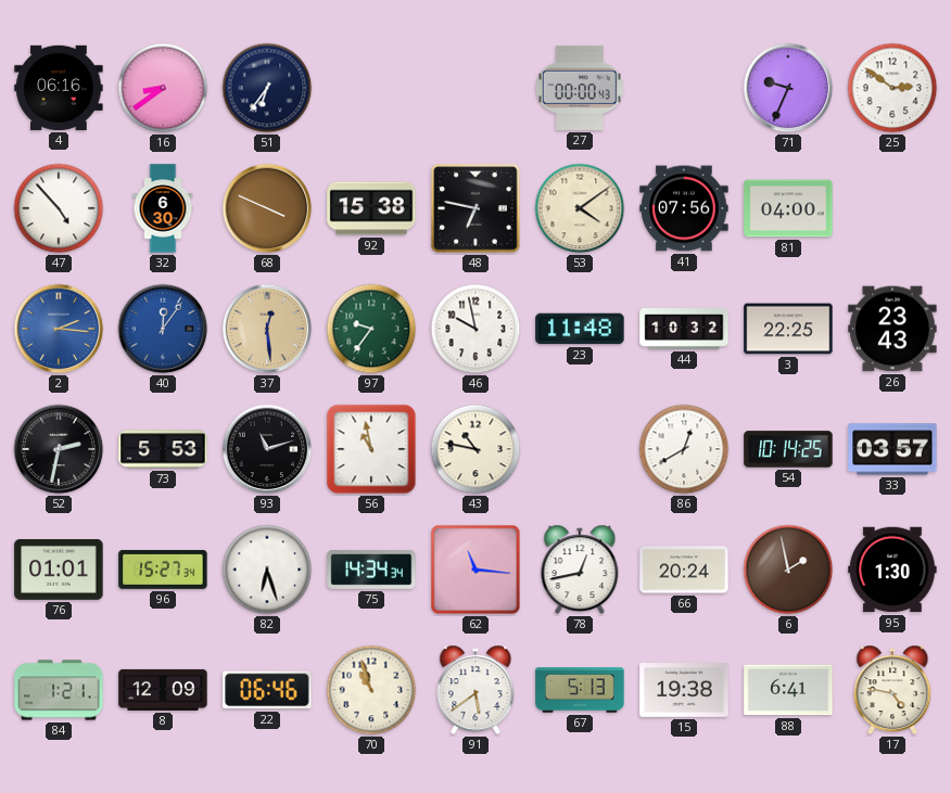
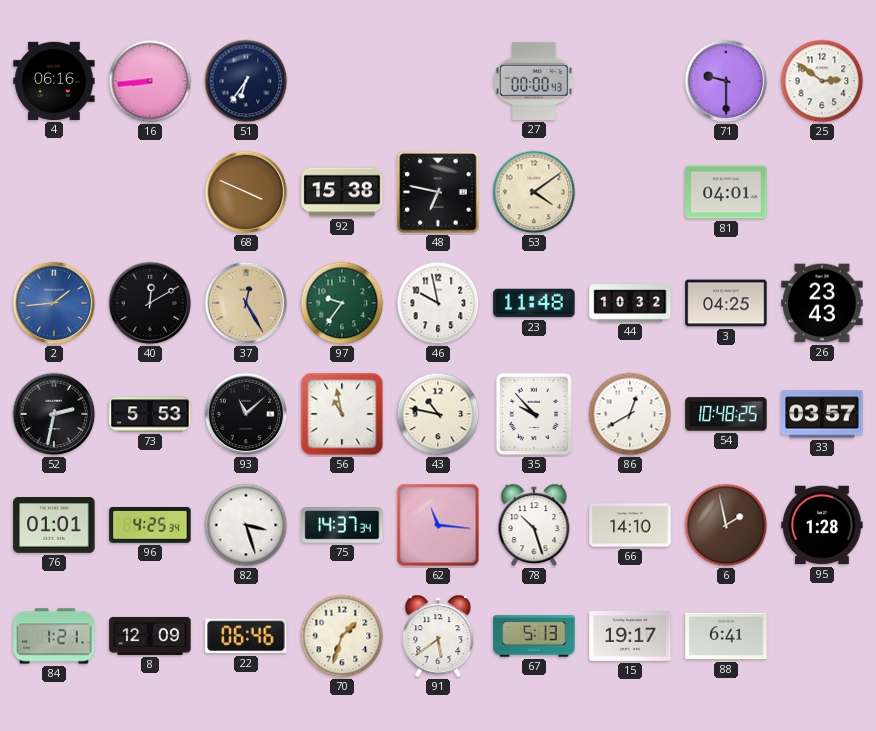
16: 8:39 -> 8:44 (150, 81)
71: 9:34 -> 9:30 (726, 81)
47: 4:53 -> none (59, 208)
32: 6:30 -> none (163, 208)
41: 07:56 -> none (684, 208)
81: 04:00 -> 04:01 (726, 192)
2: 2:16 -> 1:44 (54, 303)
40: 12:06 -> 12:10 (150, 303)
40 dial: blue -> black (150, 303)
37: 12:29 -> 12:25 (246, 303)
3: 22:25 -> 04:25 (726, 303)
93: 11:12 -> 11:08 (246, 414)
35: none -> 9:53 (534, 414)
54: 10:14 -> 10:48 (726, 414)
96: 15:27 -> 4:25 (150, 525)
82: 6:27 -> 3:27 (246, 525)
75: 14:34 -> 14:37 (342, 526)
78: 12:43 -> 10:27 (534, 525)
66: 20:24 -> 14:10 (630, 525)
95: 1:30 -> 1:28 (822, 525)
70: 10:57 -> 1:33 (342, 636)
15: 19:38 -> 19:17 (630, 637)
17: 4:47 -> none (892, 690)
